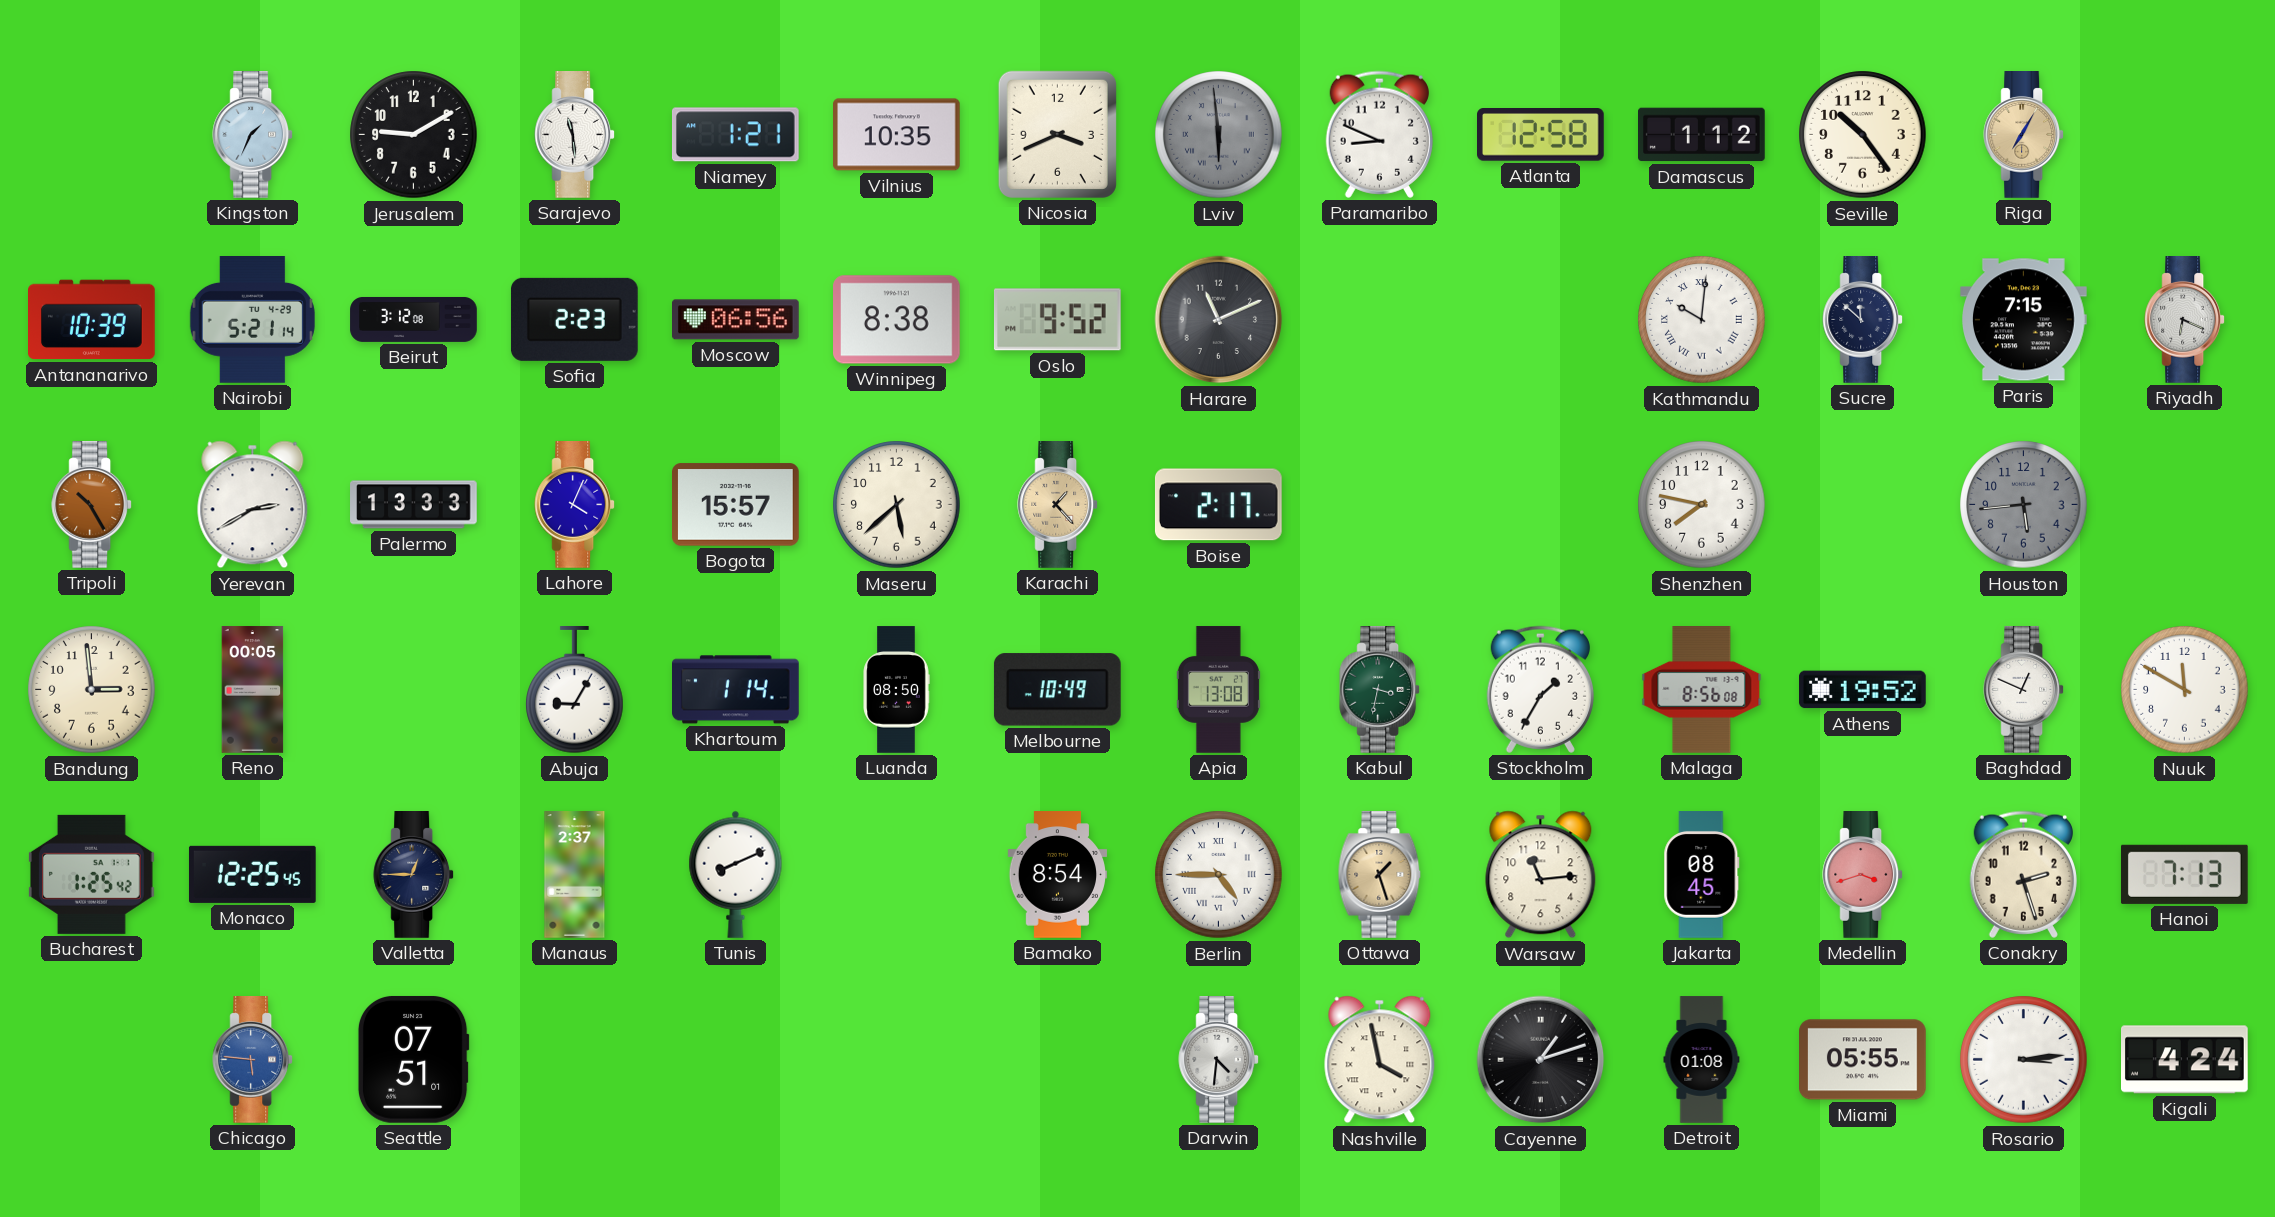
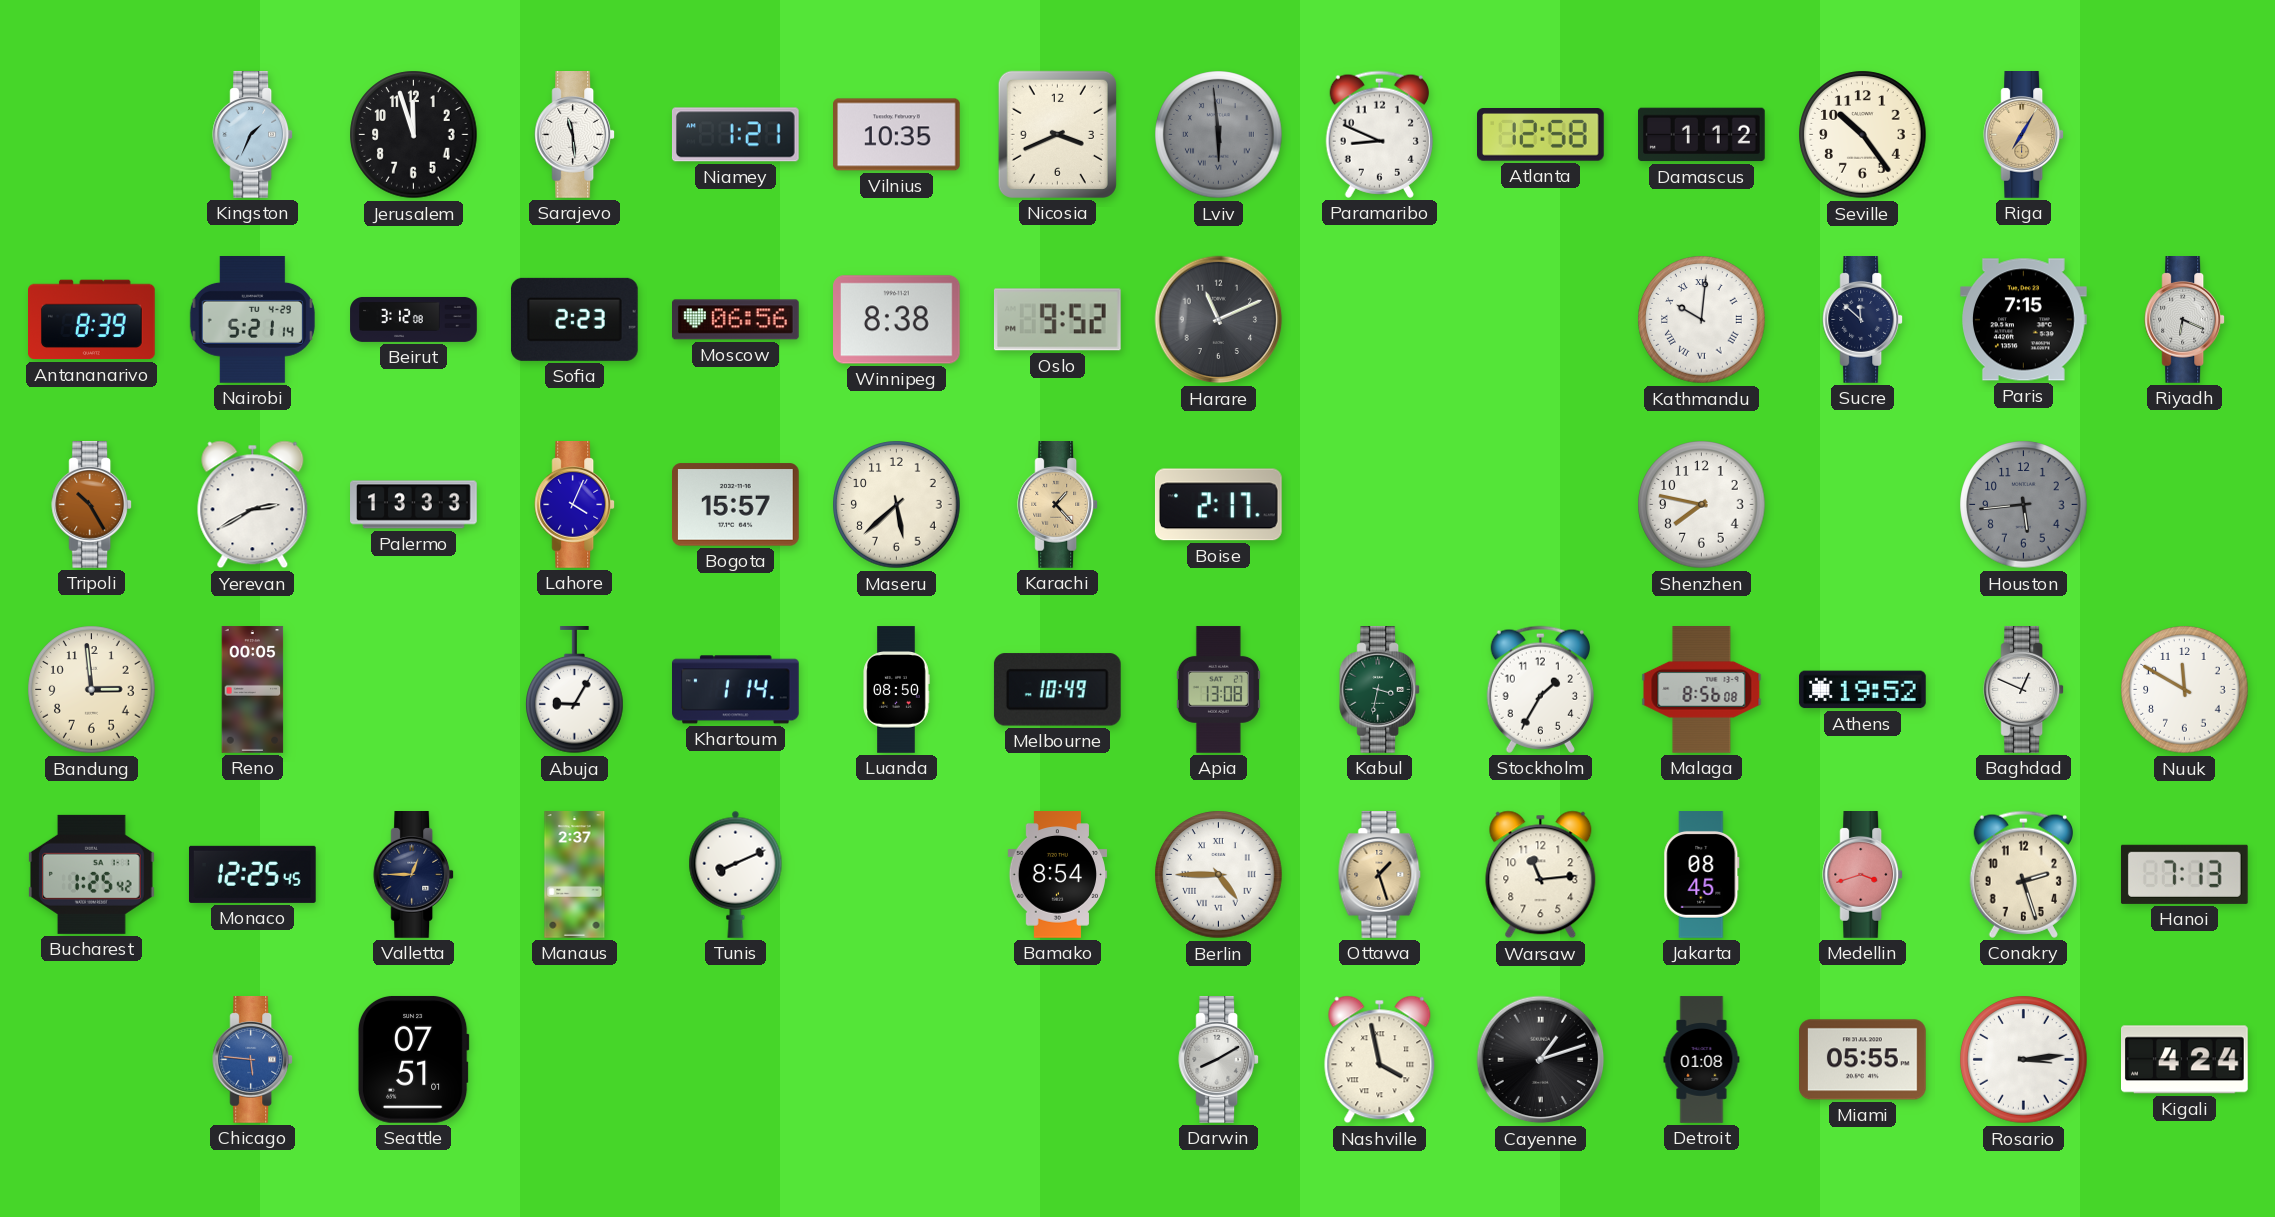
Jerusalem: 9:10 -> 11:57 (414, 135)
Antananarivo: 10:39 -> 8:39 (92, 320)
Darwin: 4:31 -> 8:10 (1219, 1060)
